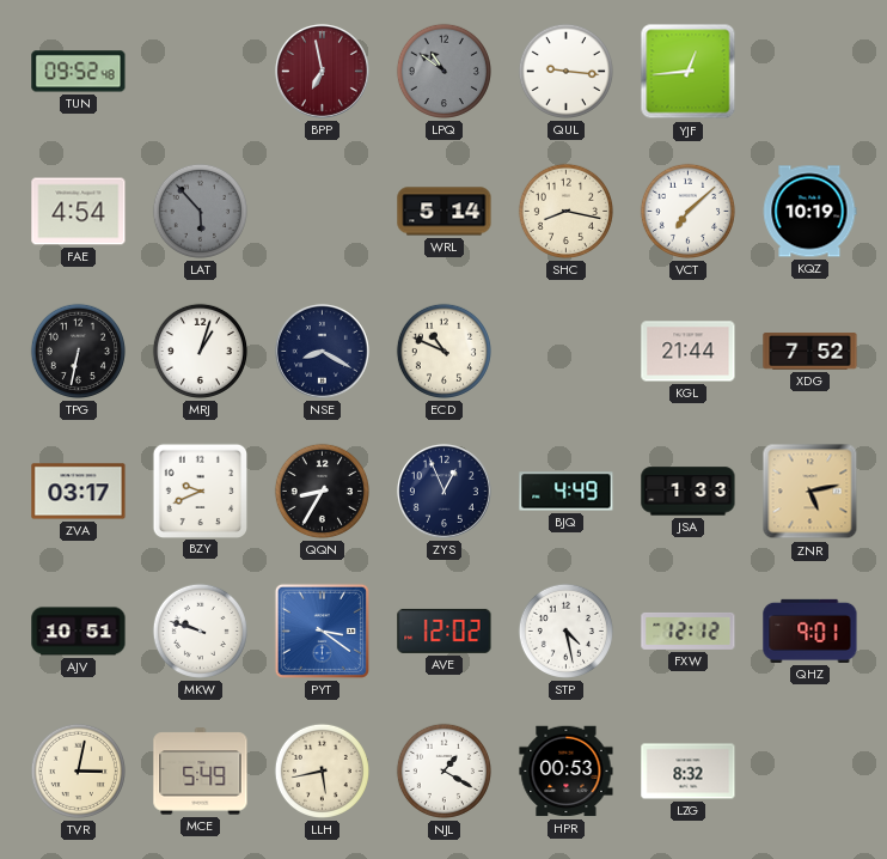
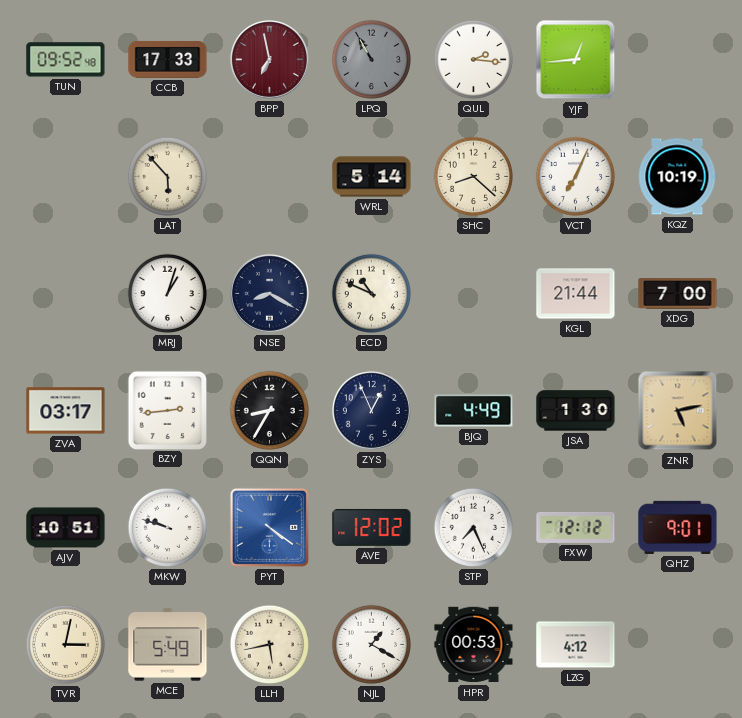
CCB: none -> 17:33 (168, 60)
LPQ: 10:51 -> 10:55 (371, 59)
QUL: 9:16 -> 2:16 (473, 59)
FAE: 4:54 -> none (79, 212)
LAT dial: grey -> cream (167, 176)
SHC: 8:17 -> 8:22 (473, 176)
VCT: 7:08 -> 7:04 (575, 176)
TPG: 6:32 -> none (78, 351)
XDG: 7:52 -> 7:00 (678, 294)
BZY: 9:41 -> 2:44 (167, 410)
JSA: 1:33 -> 1:30 (576, 411)
PYT: 3:21 -> 4:21 (269, 527)
STP: 4:28 -> 7:26 (473, 527)
LZG: 8:32 -> 4:12 (576, 645)
